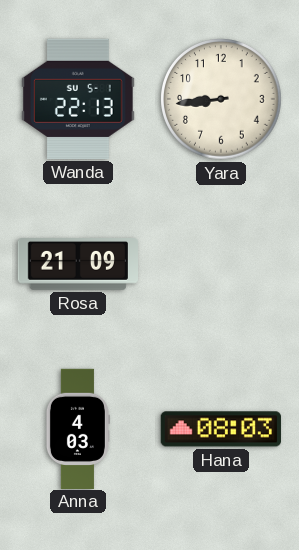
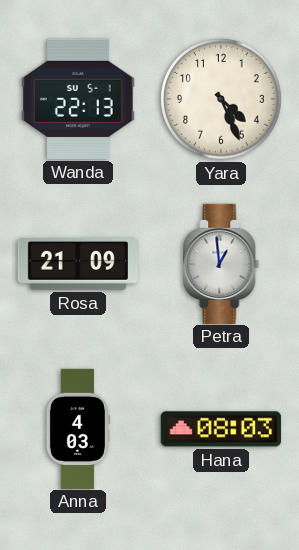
Yara: 8:44 -> 4:26 (221, 99)
Petra: none -> 12:59 (221, 263)
